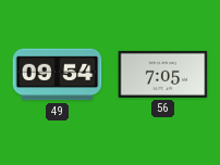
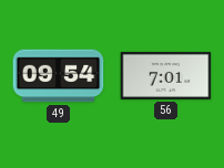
56: 7:05 -> 7:01 (166, 75)
